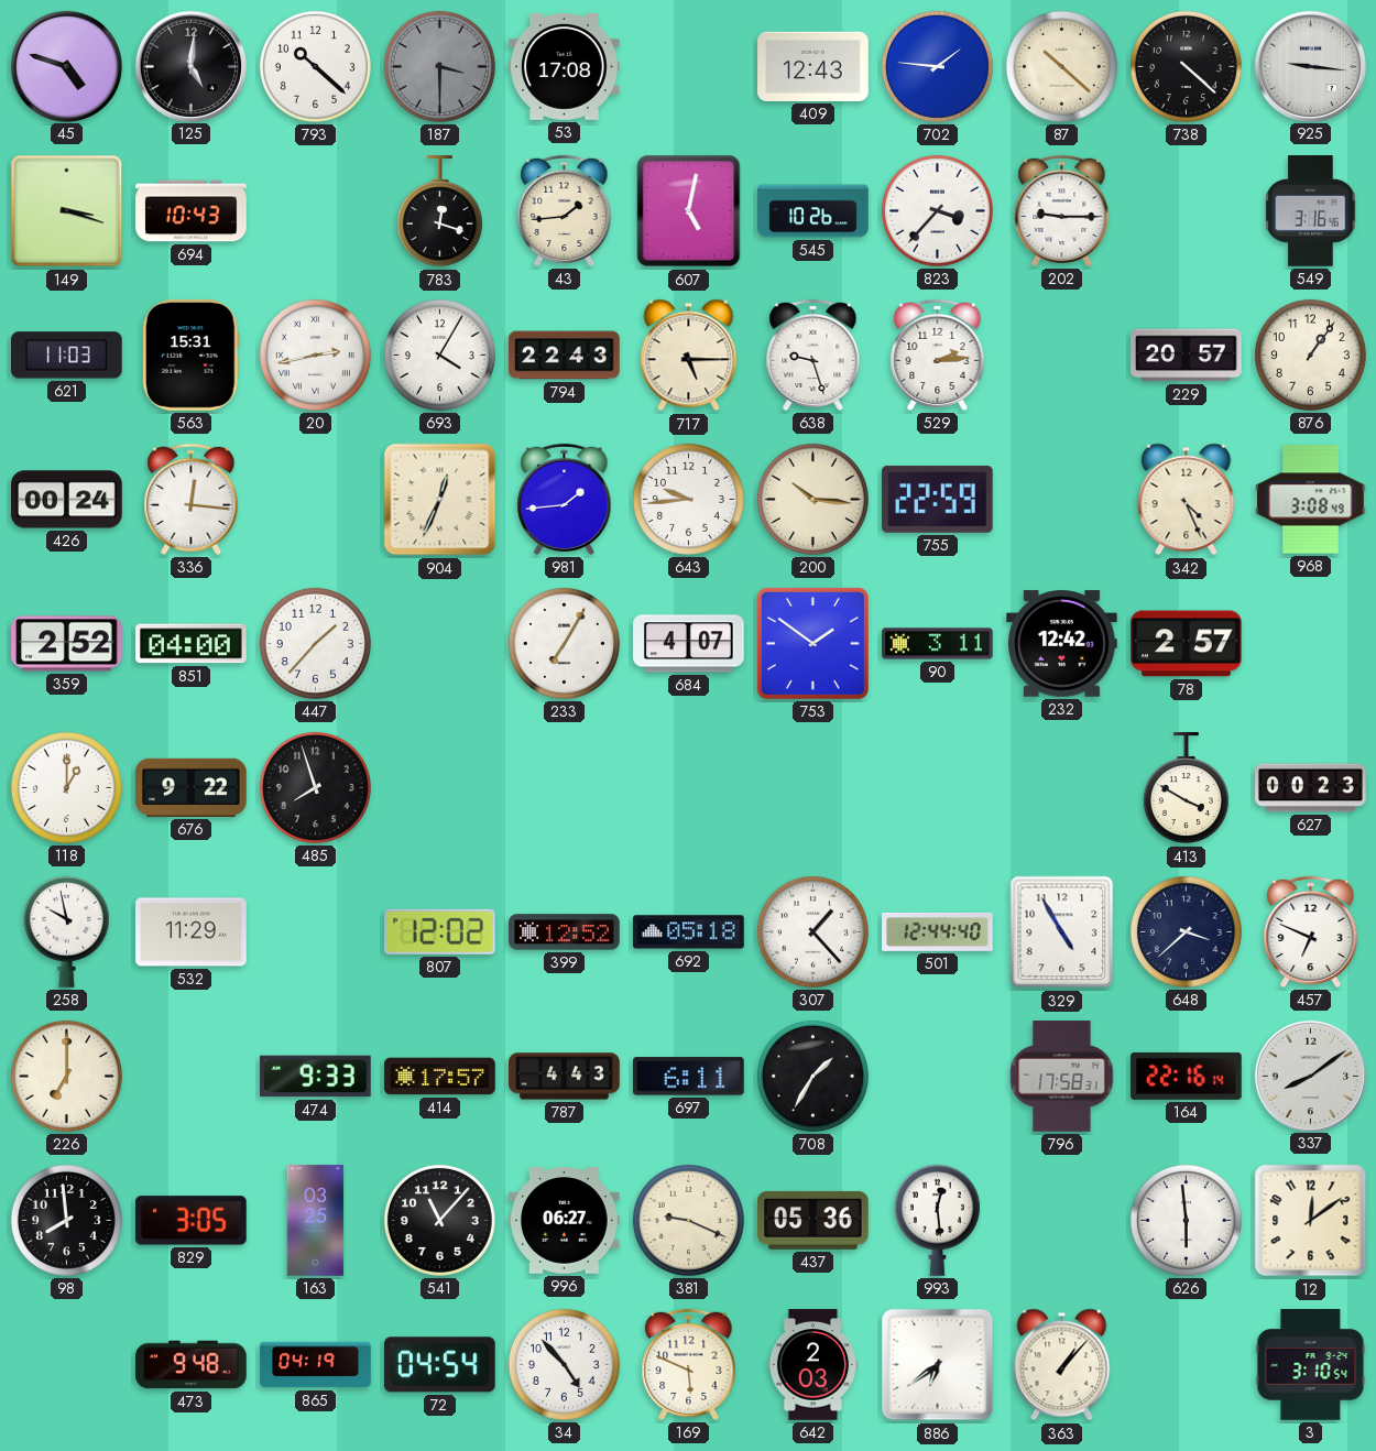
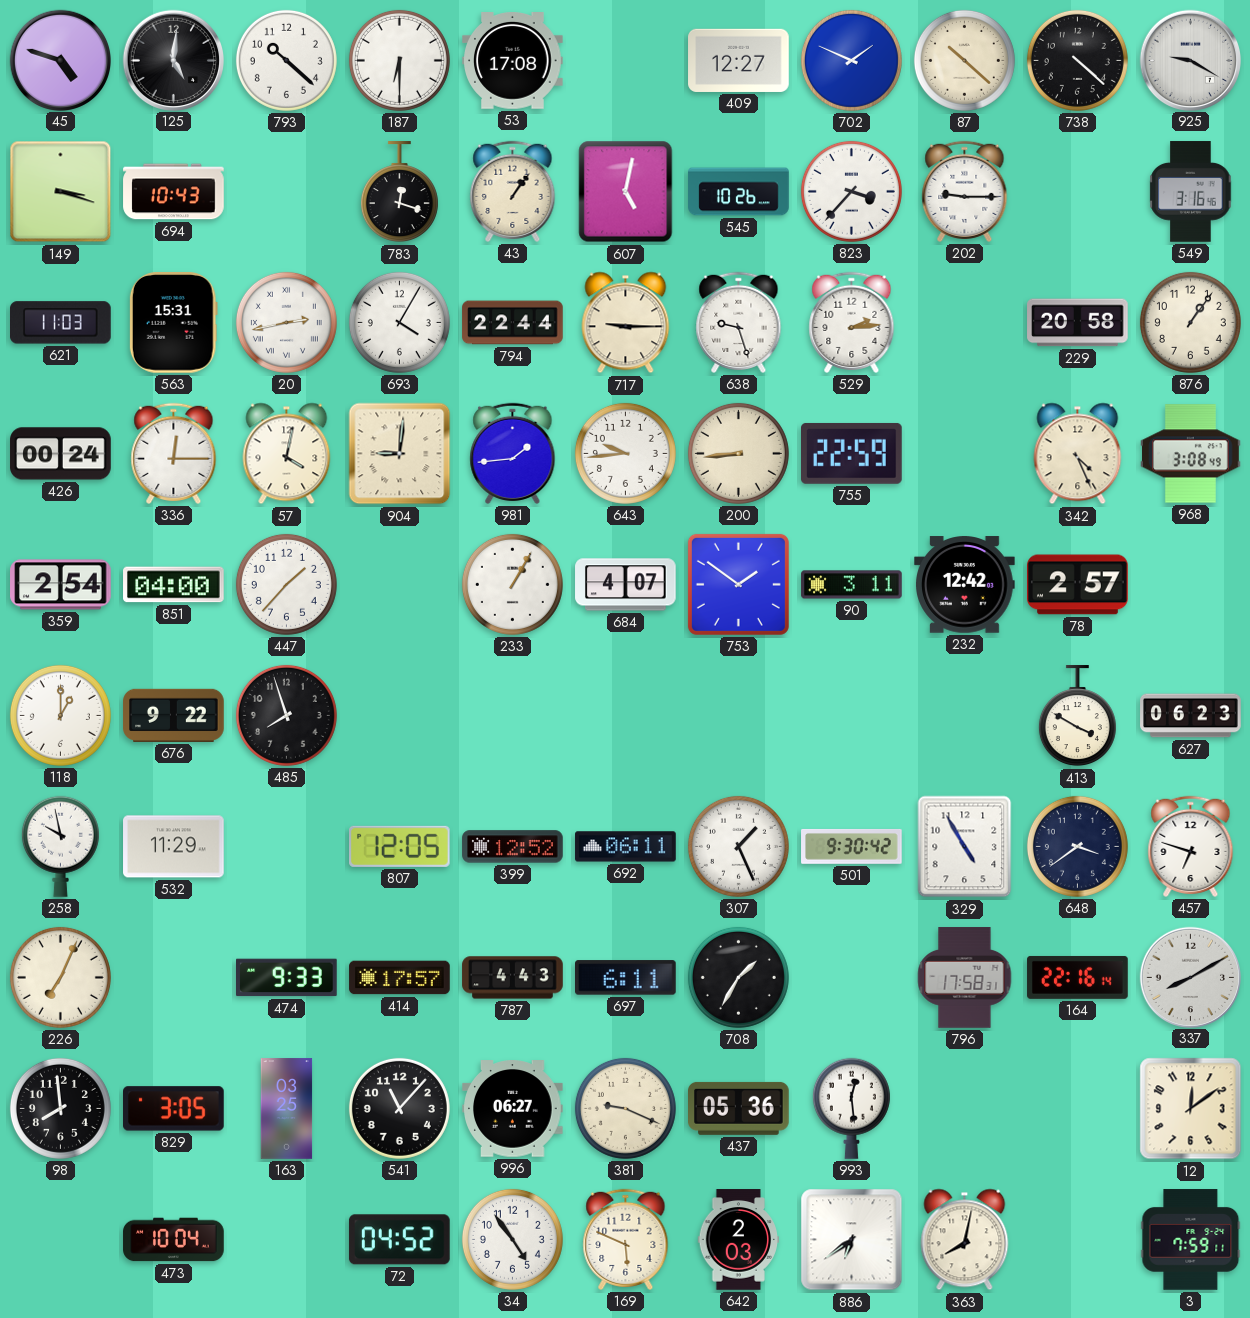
187: 3:30 -> 6:30 (399, 60)
187 dial: grey -> white (399, 60)
409: 12:43 -> 12:27 (739, 60)
702: 1:46 -> 1:49 (851, 60)
925: 9:16 -> 9:20 (1190, 60)
43: 1:44 -> 1:06 (513, 191)
794: 22:43 -> 22:44 (513, 323)
717: 5:15 -> 9:15 (626, 323)
229: 20:57 -> 20:58 (1078, 323)
336: 12:16 -> 12:15 (174, 453)
57: none -> 4:02 (287, 454)
904: 12:34 -> 9:01 (400, 454)
200: 10:16 -> 8:44 (738, 453)
359: 2:52 -> 2:54 (61, 585)
233: 7:05 -> 1:05 (512, 584)
627: 00:23 -> 06:23 (1191, 716)
807: 12:02 -> 12:05 (400, 846)
692: 05:18 -> 06:11 (626, 847)
307: 1:23 -> 1:26 (738, 846)
501: 12:44 -> 9:30 (852, 847)
648: 3:38 -> 3:39 (1077, 846)
457: 6:49 -> 6:48 (1191, 846)
226: 7:00 -> 7:04 (60, 977)
337: 8:09 -> 8:10 (1190, 977)
626: 5:59 -> none (1186, 1220)
473: 9:48 -> 10:04 (174, 1240)
865: 04:19 -> none (316, 1365)
72: 04:54 -> 04:52 (399, 1240)
34: 4:53 -> 4:54 (512, 1239)
363: 1:07 -> 8:02 (965, 1240)
3: 3:10 -> 7:59 (1191, 1240)
